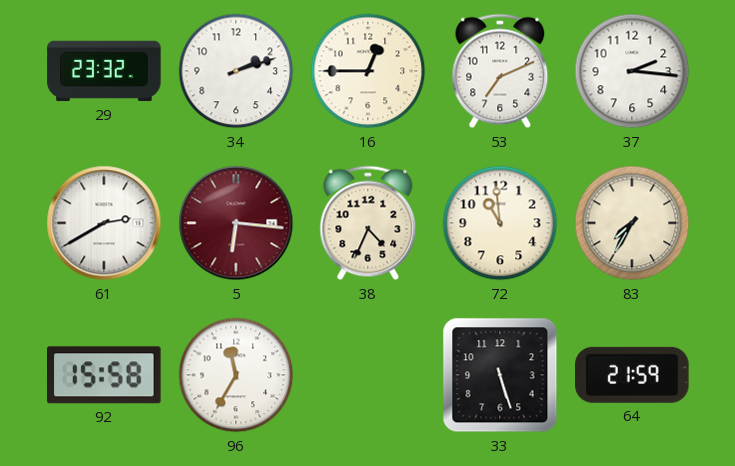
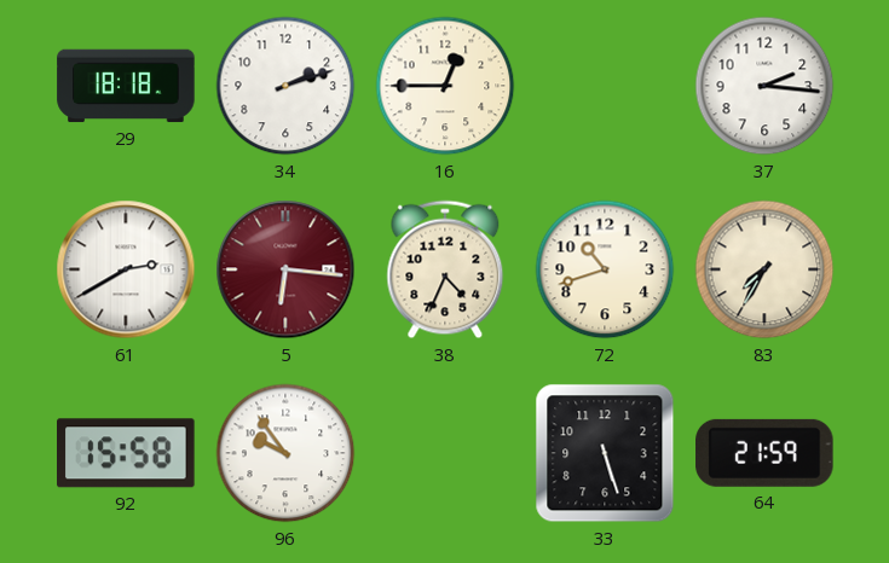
29: 23:32 -> 18:18 (126, 86)
53: 7:11 -> none (500, 71)
72: 10:59 -> 10:42 (605, 269)
96: 11:35 -> 9:54 (285, 453)
